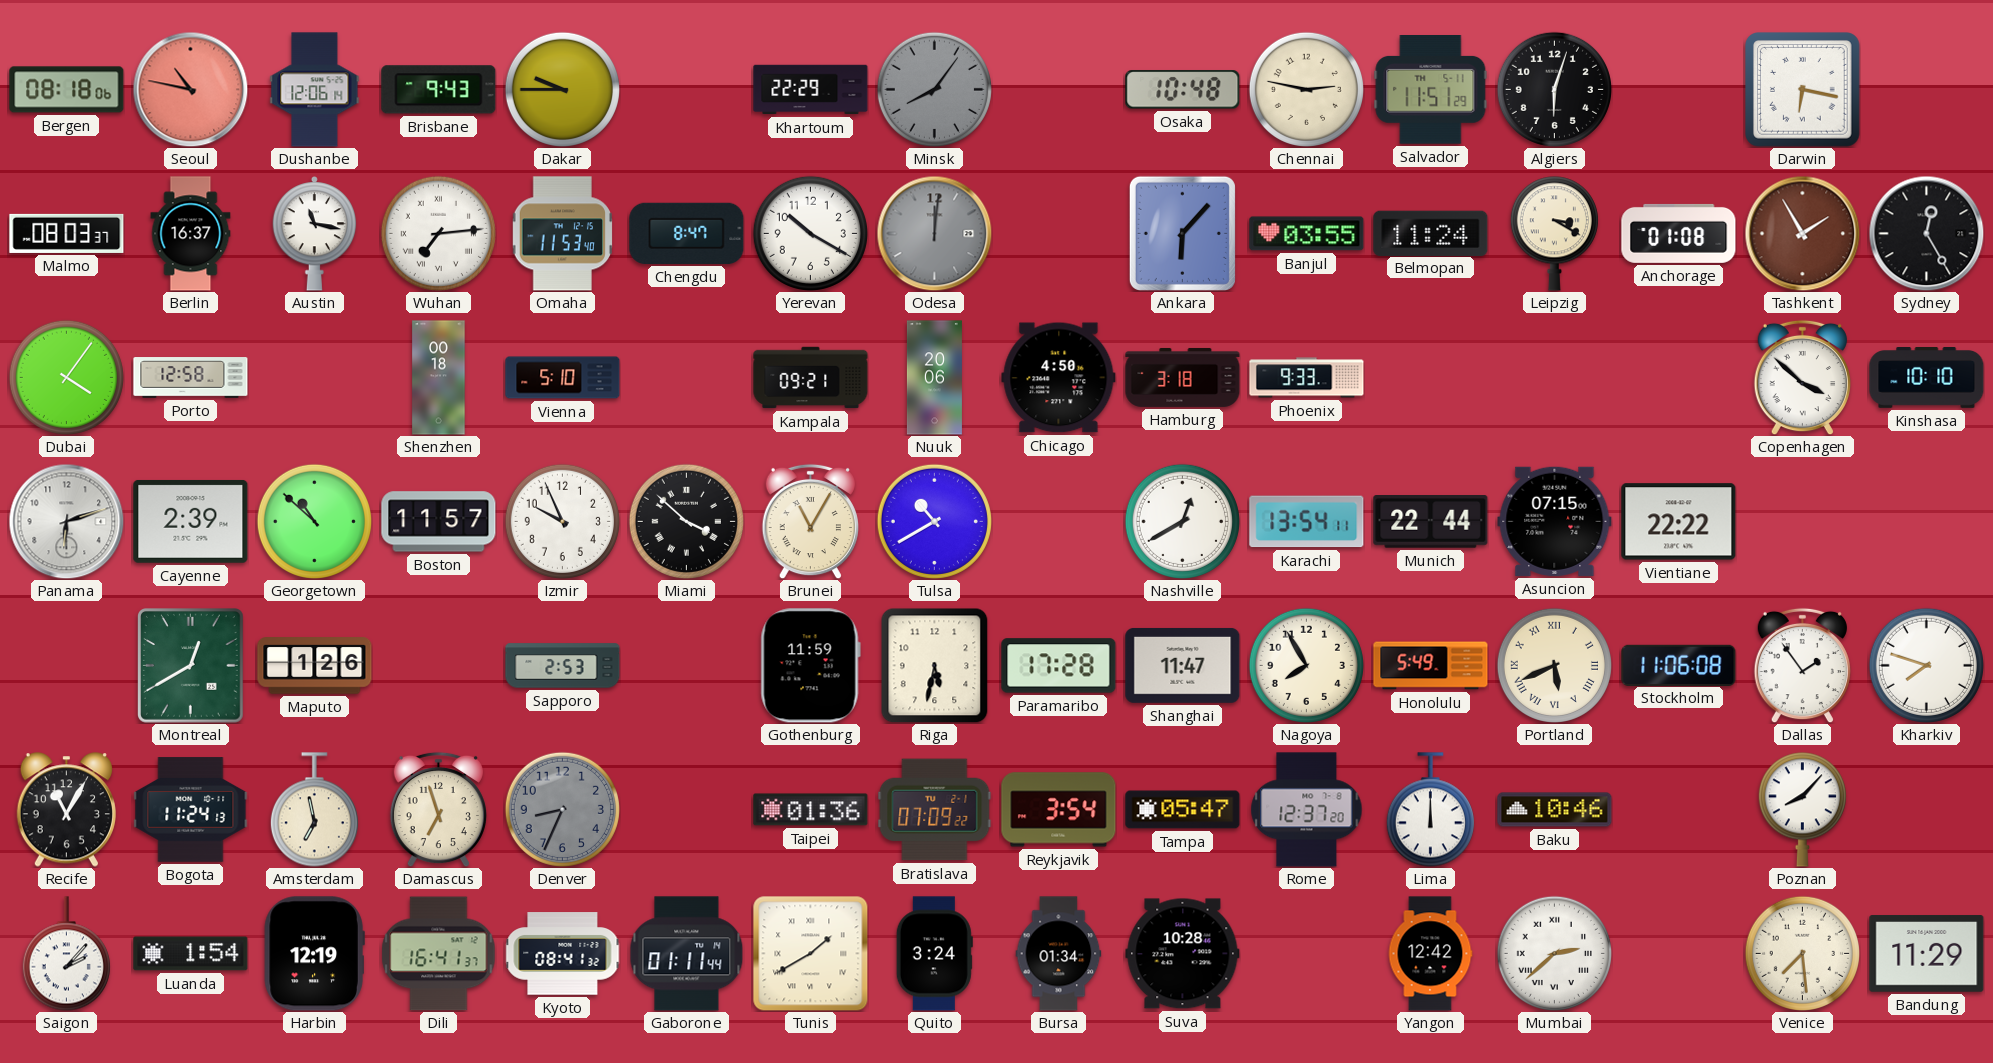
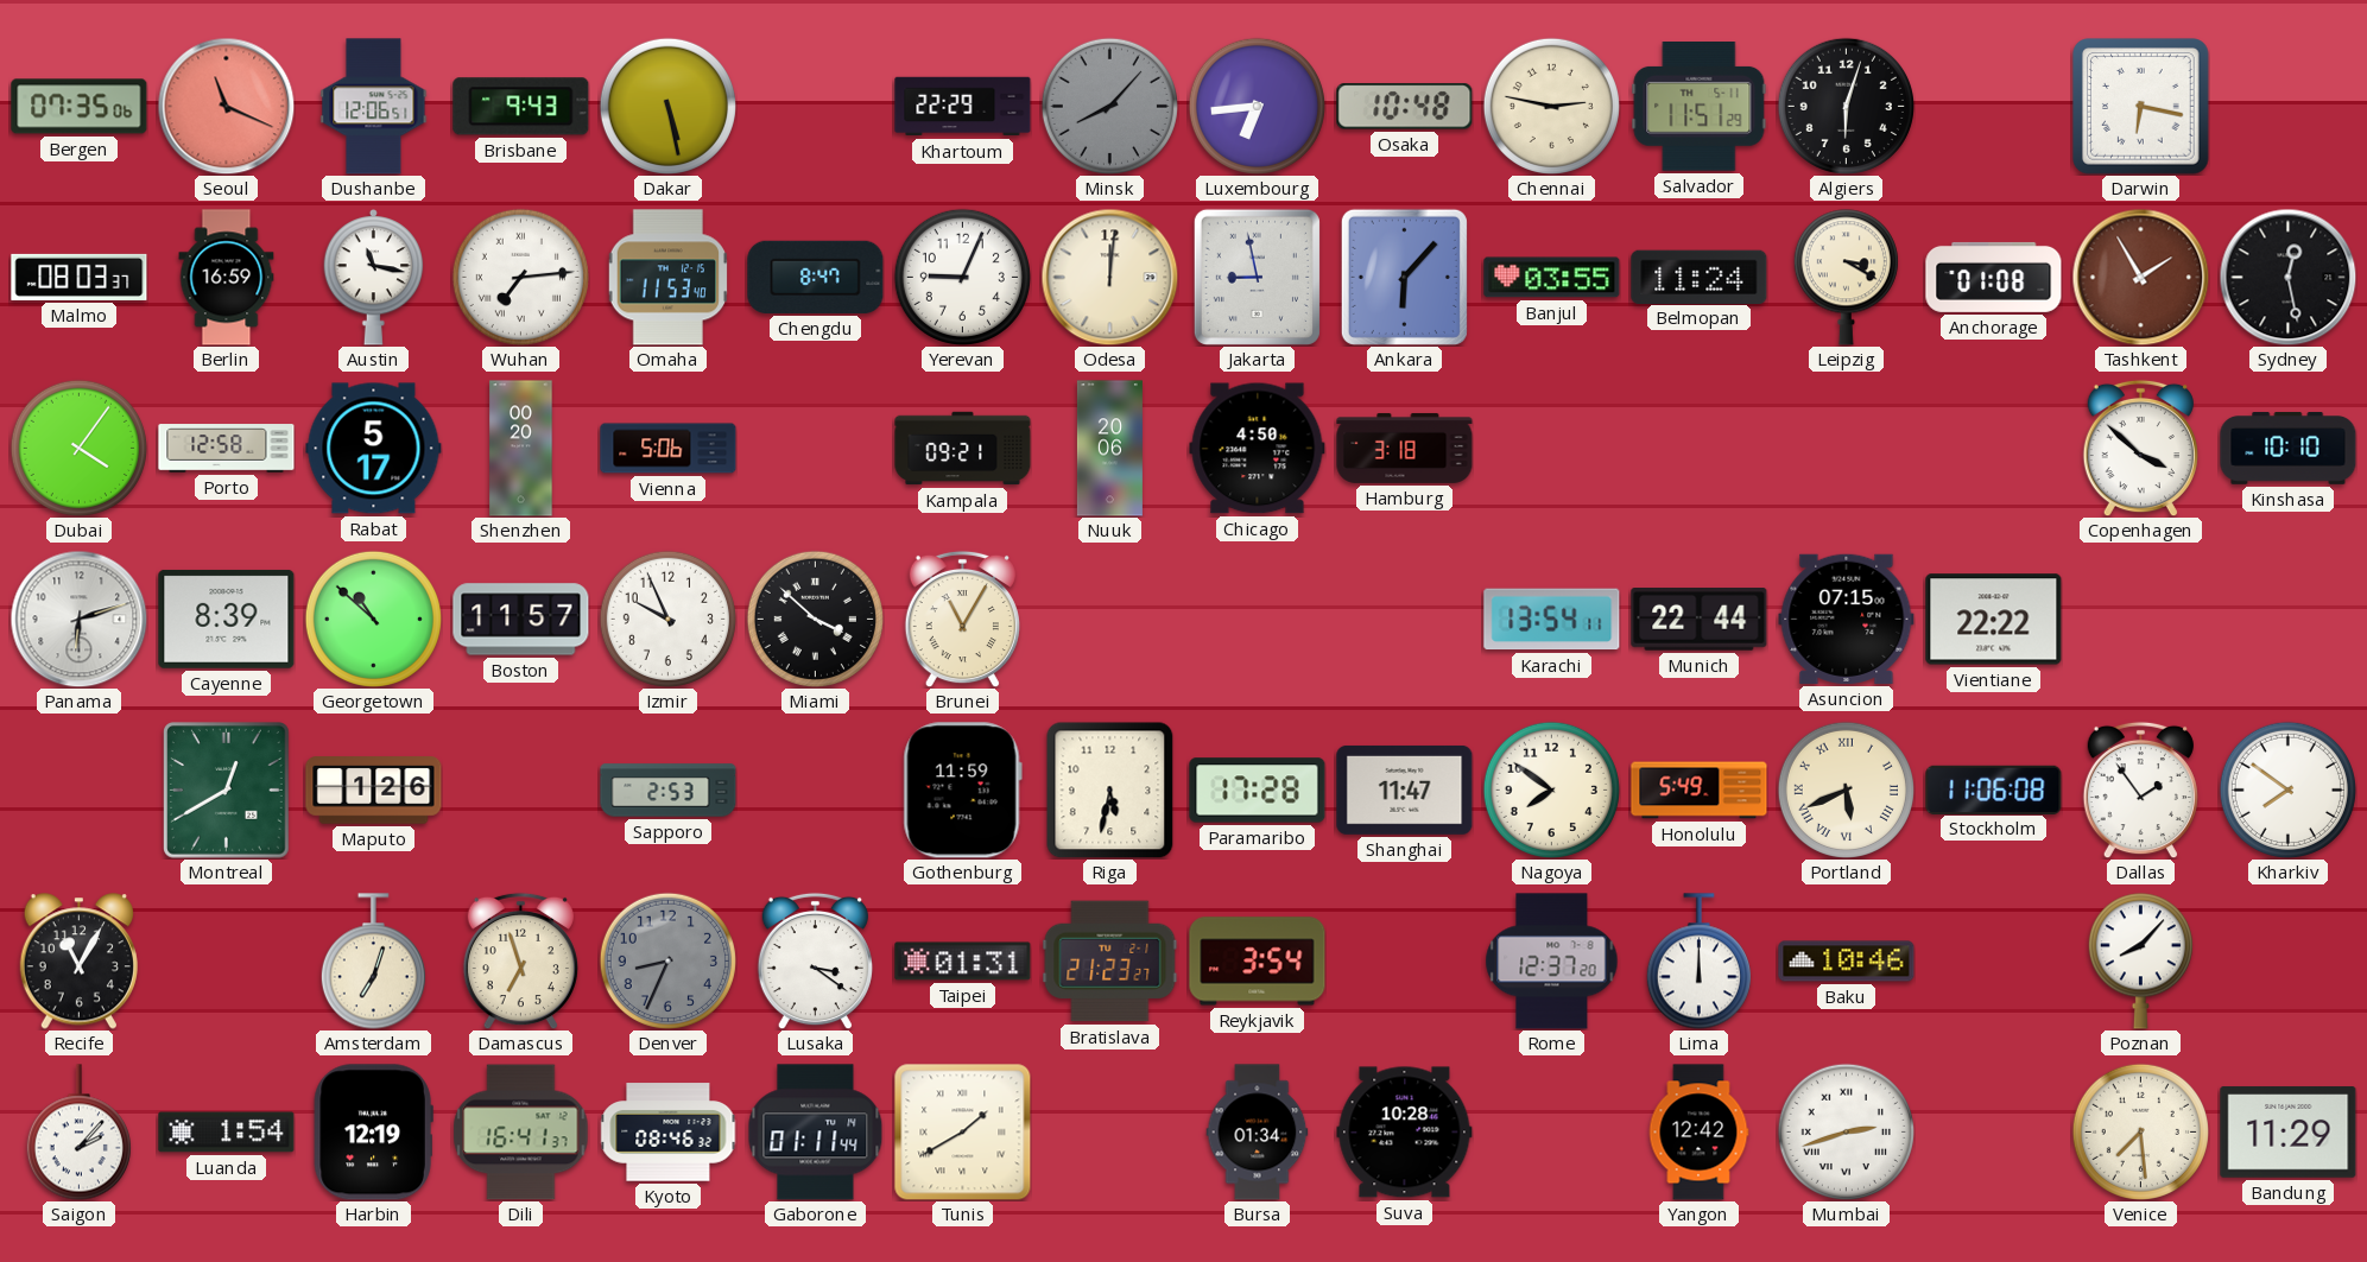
Bergen: 08:18 -> 07:35 (80, 107)
Seoul: 10:47 -> 11:19 (226, 106)
Dushanbe: 12:06:14 -> 12:06:51 (374, 107)
Dakar: 9:45 -> 5:28 (667, 106)
Minsk: 8:06 -> 8:07 (1109, 106)
Luxembourg: none -> 6:44 (1257, 106)
Berlin: 16:37 -> 16:59 (227, 278)
Yerevan: 10:20 -> 9:04 (962, 277)
Odesa dial: grey -> cream (1109, 277)
Jakarta: none -> 8:58 (1257, 277)
Sydney: 12:25 -> 12:28 (2287, 277)
Rabat: none -> 5:17 (374, 449)
Shenzhen: 00:18 -> 00:20 (521, 449)
Vienna: 5:10 -> 5:06 (669, 449)
Phoenix: 9:33 -> none (1307, 378)
Cayenne: 2:39 -> 8:39 (227, 619)
Tulsa: 10:40 -> none (934, 521)
Nashville: 12:40 -> none (1182, 521)
Nagoya: 7:55 -> 7:51 (1551, 789)
Kharkiv: 7:48 -> 7:51 (2287, 789)
Bogota: 11:24 -> none (191, 810)
Amsterdam: 6:58 -> 7:03 (373, 962)
Lusaka: none -> 3:21 (815, 960)
Taipei: 01:36 -> 01:31 (963, 962)
Bratislava: 07:09 -> 21:23 (1110, 962)
Tampa: 05:47 -> none (1183, 810)
Kyoto: 08:41 -> 08:46 (669, 1133)
Quito: 3:24 -> none (934, 954)
Mumbai: 2:38 -> 2:42 (1846, 1131)
